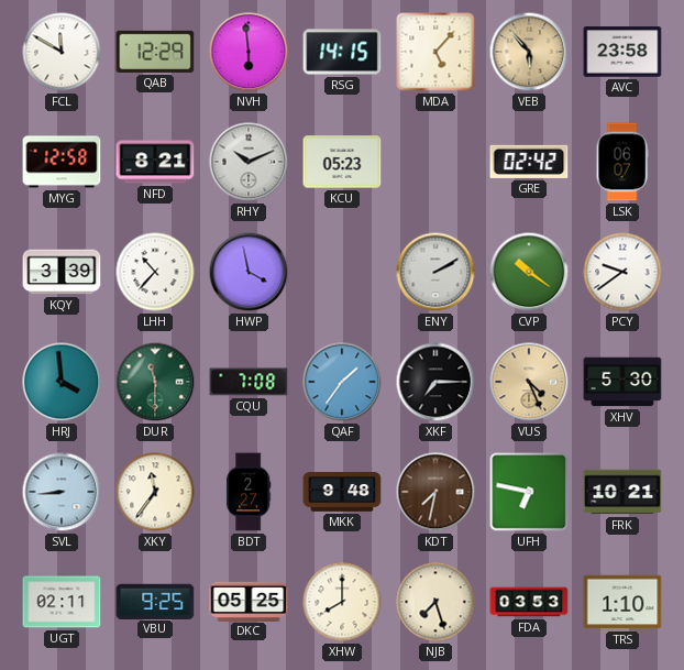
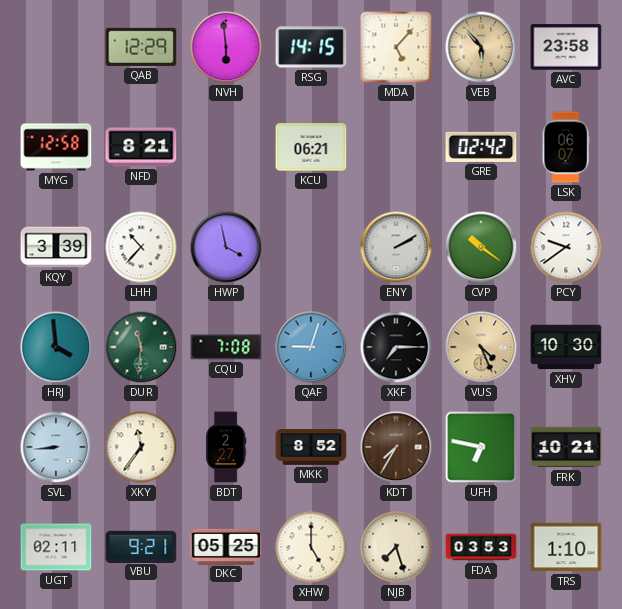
FCL: 11:50 -> none (62, 52)
RHY: 10:11 -> none (249, 162)
KCU: 05:23 -> 06:21 (311, 147)
DUR: 11:30 -> 11:31 (141, 347)
QAF: 1:36 -> 9:03 (311, 347)
XHV: 5:30 -> 10:30 (566, 347)
MKK: 9:48 -> 8:52 (311, 447)
KDT: 7:32 -> 7:35 (396, 447)
VBU: 9:25 -> 9:21 (141, 546)
XHW: 8:00 -> 5:00 (311, 547)
